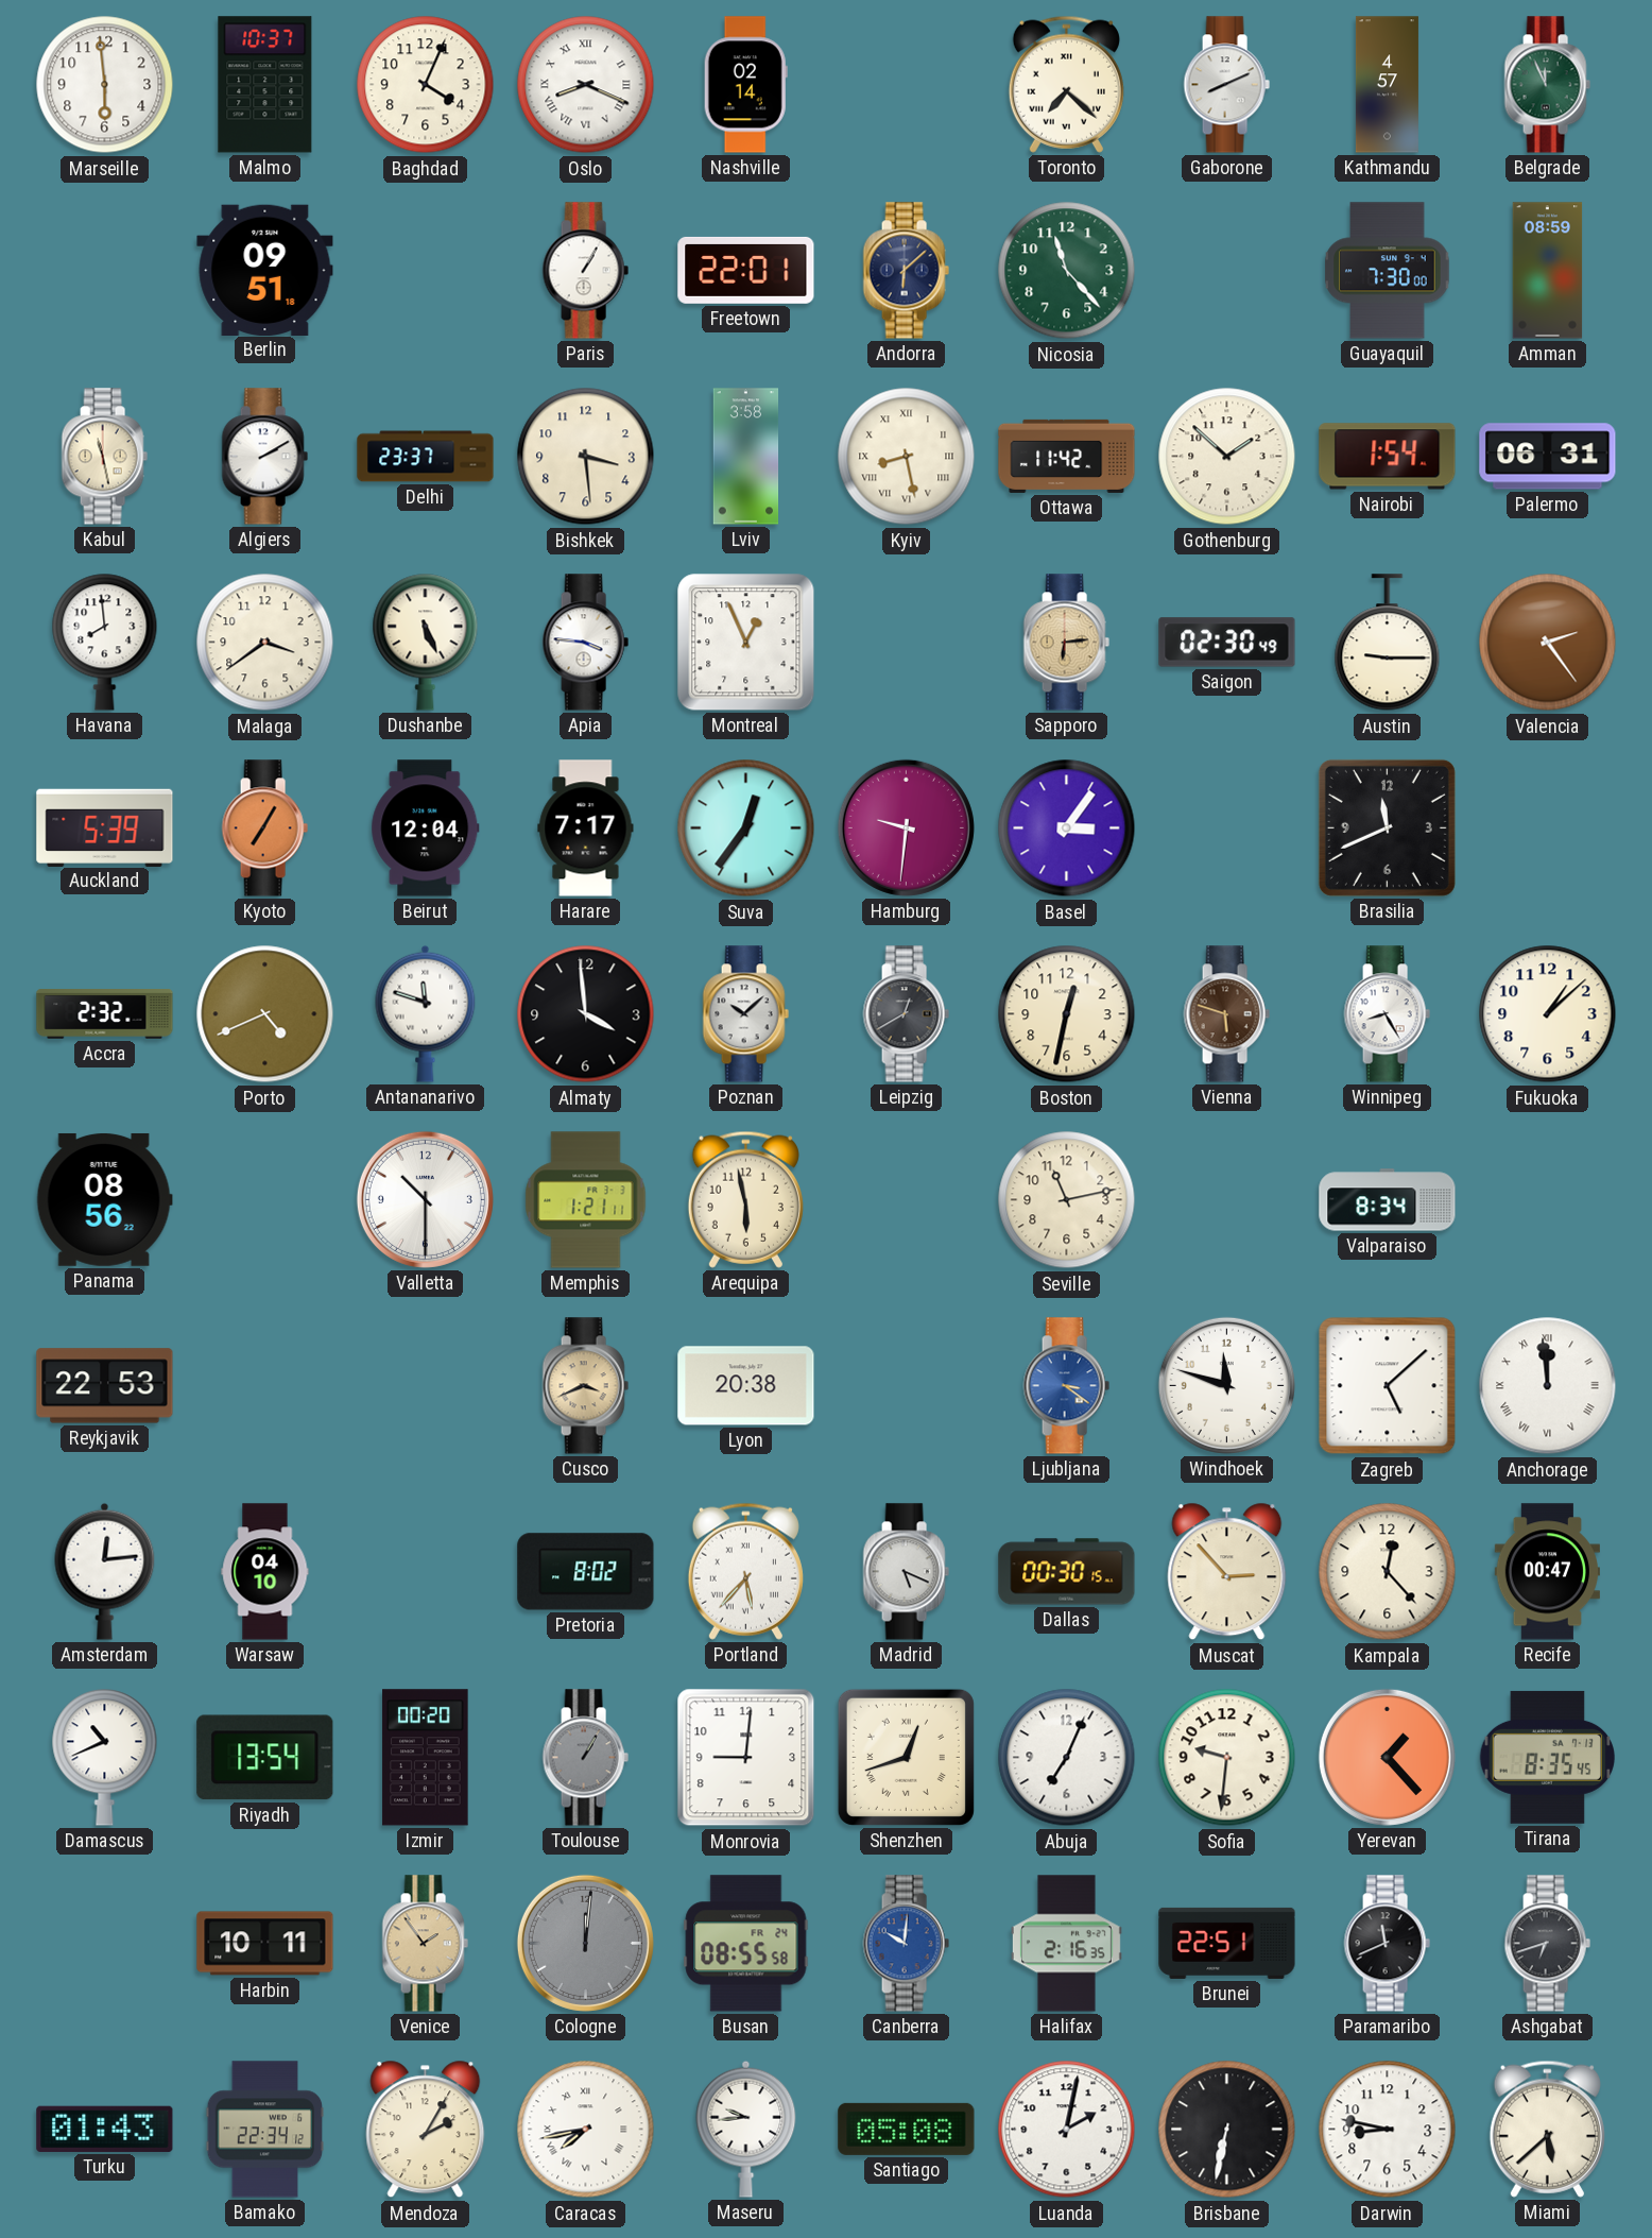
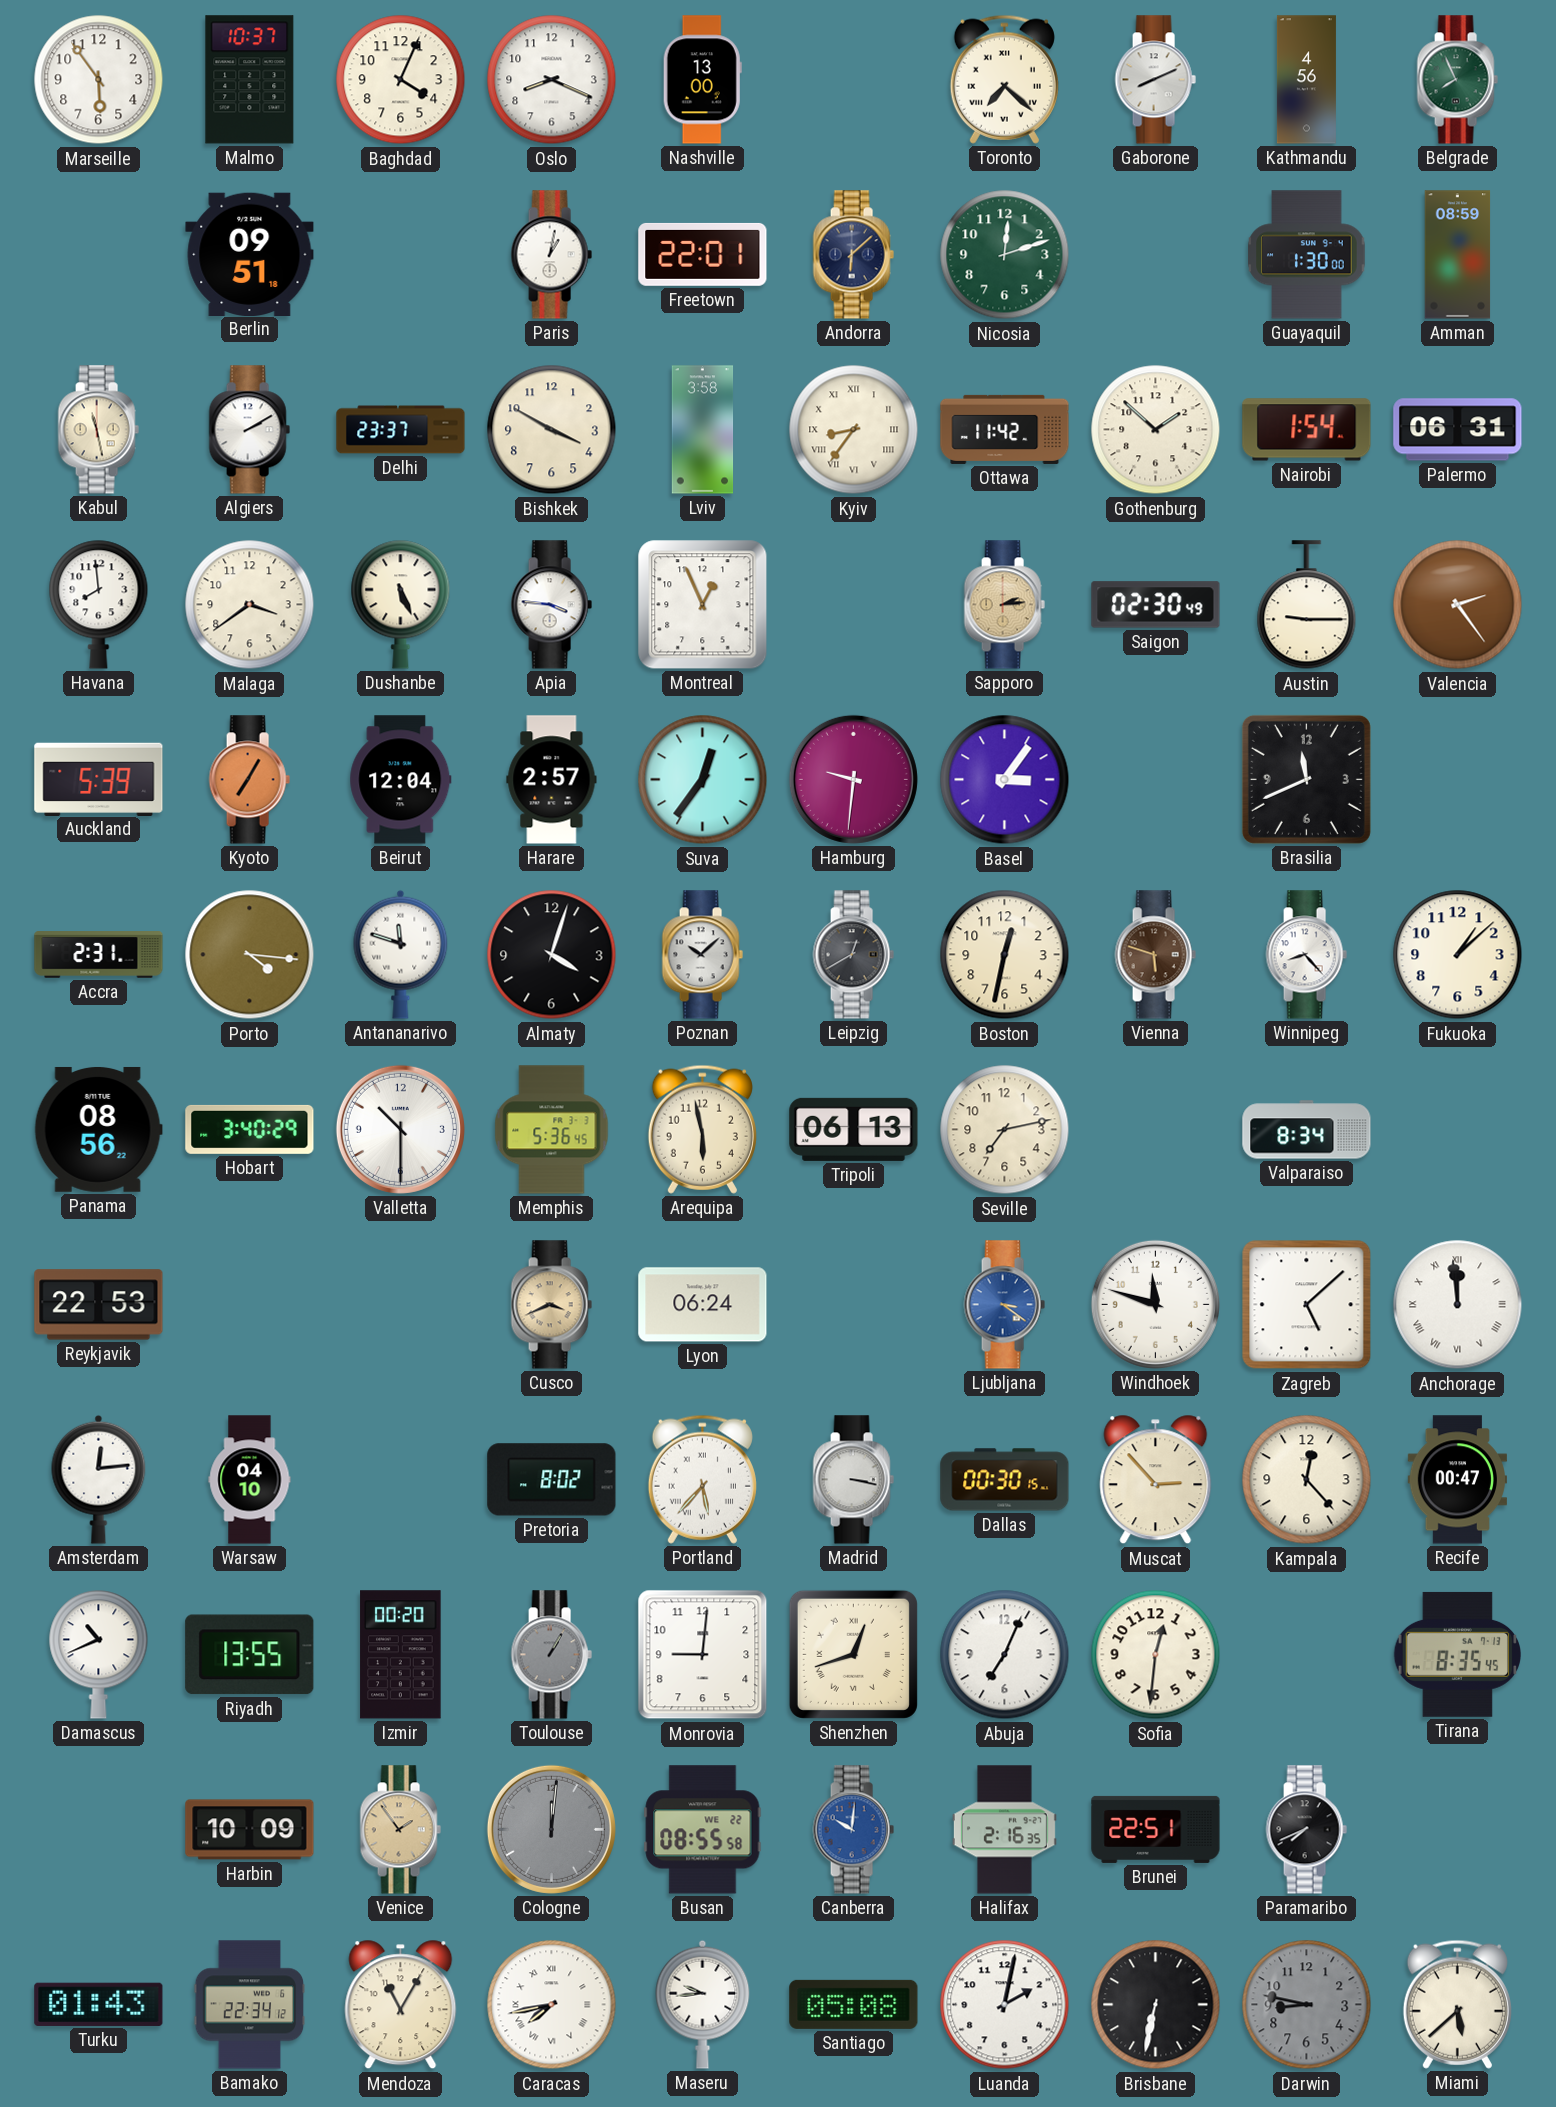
Marseille: 5:59 -> 5:54 (99, 80)
Oslo numerals: Roman -> Arabic (552, 80)
Nashville: 02:14 -> 13:00 (702, 80)
Kathmandu: 4:57 -> 4:56 (1306, 80)
Belgrade: 11:56 -> 7:56 (1457, 80)
Paris: 1:05 -> 1:02 (551, 255)
Nicosia: 11:23 -> 12:12 (1005, 255)
Guayaquil: 7:30 -> 1:30 (1307, 255)
Bishkek: 3:29 -> 3:50 (552, 430)
Kyiv: 8:28 -> 8:36 (854, 430)
Sapporo: 6:14 -> 2:14 (1004, 605)
Harare: 7:17 -> 2:57 (552, 780)
Accra: 2:32 -> 2:31 (99, 955)
Porto: 4:41 -> 4:16 (250, 955)
Almaty: 3:59 -> 4:03 (552, 955)
Winnipeg: 8:25 -> 8:23 (1306, 955)
Hobart: none -> 3:40 (250, 1129)
Memphis: 1:21 -> 5:36 (552, 1130)
Tripoli: none -> 06:13 (854, 1129)
Seville: 11:13 -> 7:13 (1005, 1130)
Lyon: 20:38 -> 06:24 (703, 1305)
Madrid: 5:19 -> 3:17 (853, 1480)
Riyadh: 13:54 -> 13:55 (250, 1655)
Sofia: 9:31 -> 12:31 (1156, 1655)
Yerevan: 1:23 -> none (1387, 1757)
Harbin: 10:11 -> 10:09 (250, 1830)
Busan date: FR 24 -> WE 22 (703, 1830)
Paramaribo: 11:41 -> 7:41 (1306, 1830)
Ashgabat: 6:42 -> none (1547, 1944)
Mendoza: 2:05 -> 11:05 (401, 2005)
Darwin dial: white -> grey (1307, 2005)
